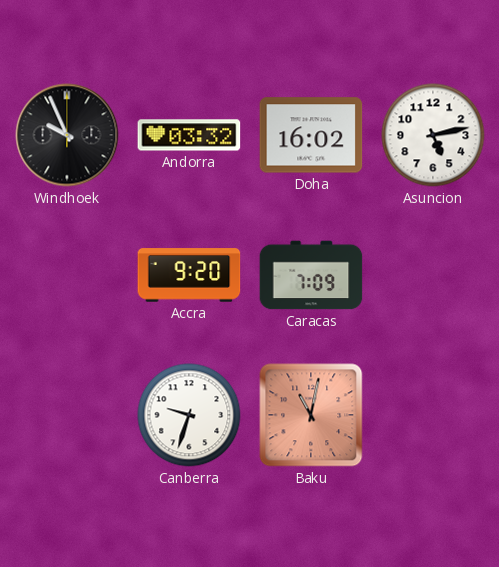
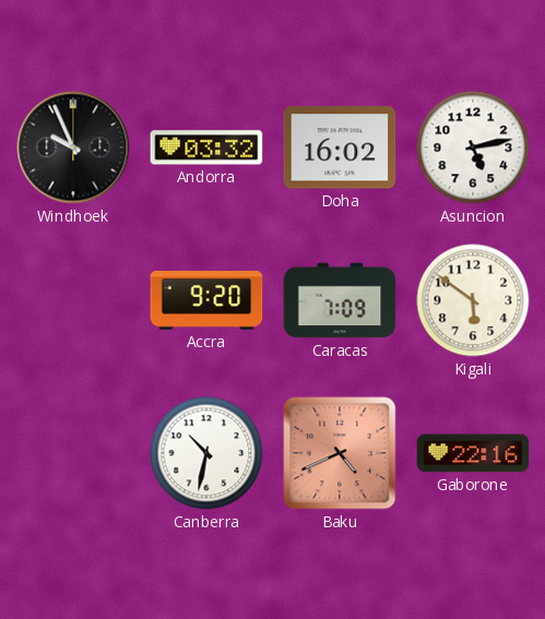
Kigali: none -> 5:51 (473, 300)
Canberra: 9:33 -> 10:32 (206, 453)
Baku: 11:02 -> 4:41 (340, 453)
Gaborone: none -> 22:16 (473, 453)
